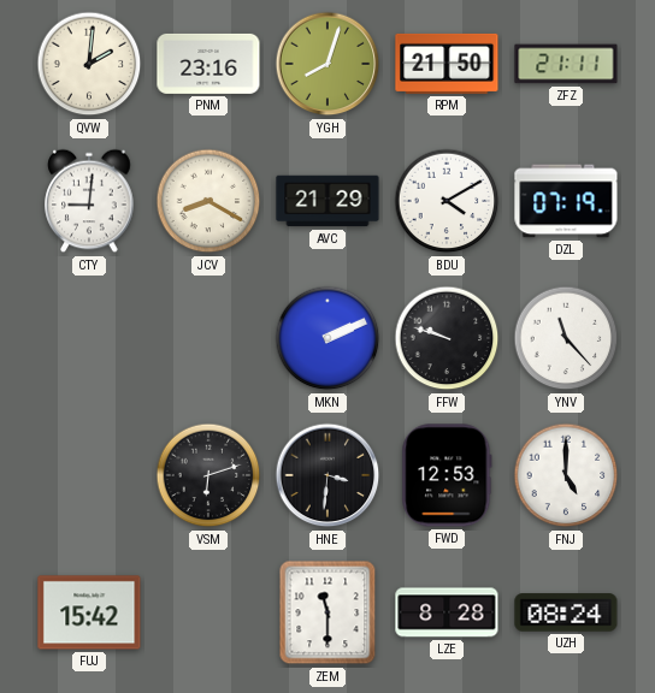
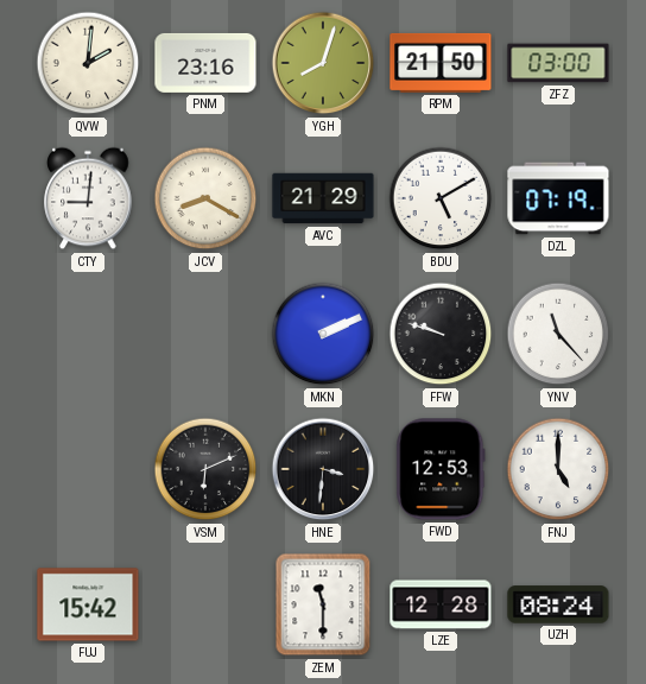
ZFZ: 21:11 -> 03:00 (558, 63)
BDU: 4:10 -> 5:10 (441, 198)
VSM: 6:12 -> 6:11 (205, 469)
LZE: 8:28 -> 12:28 (441, 604)
